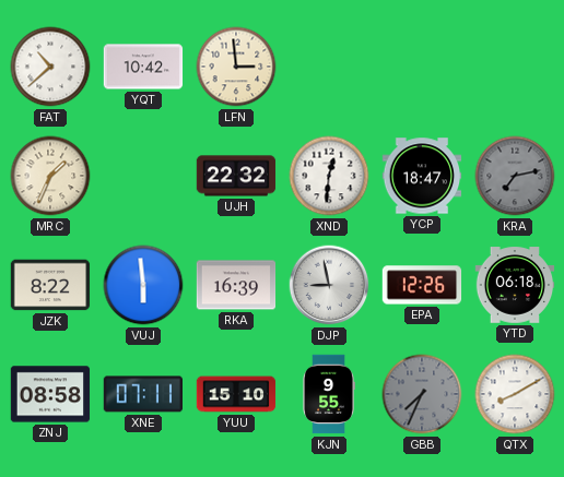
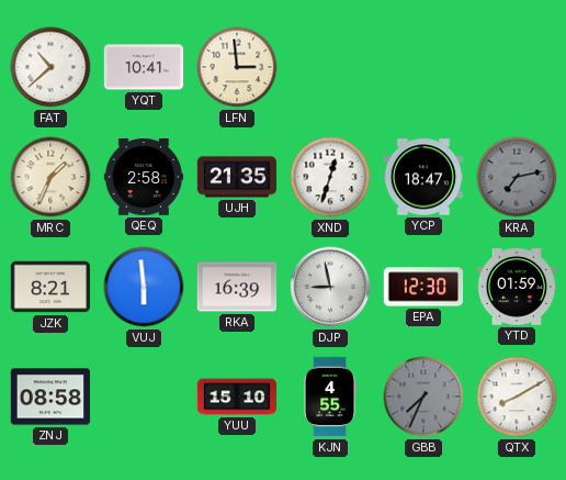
YQT: 10:42 -> 10:41 (144, 67)
QEQ: none -> 2:58 (144, 178)
UJH: 22:32 -> 21:35 (237, 177)
XND: 12:31 -> 12:33 (330, 177)
JZK: 8:22 -> 8:21 (50, 287)
EPA: 12:26 -> 12:30 (423, 287)
YTD: 06:18 -> 01:59 (517, 287)
XNE: 07:11 -> none (142, 394)
KJN: 9:55 -> 4:55 (330, 397)
